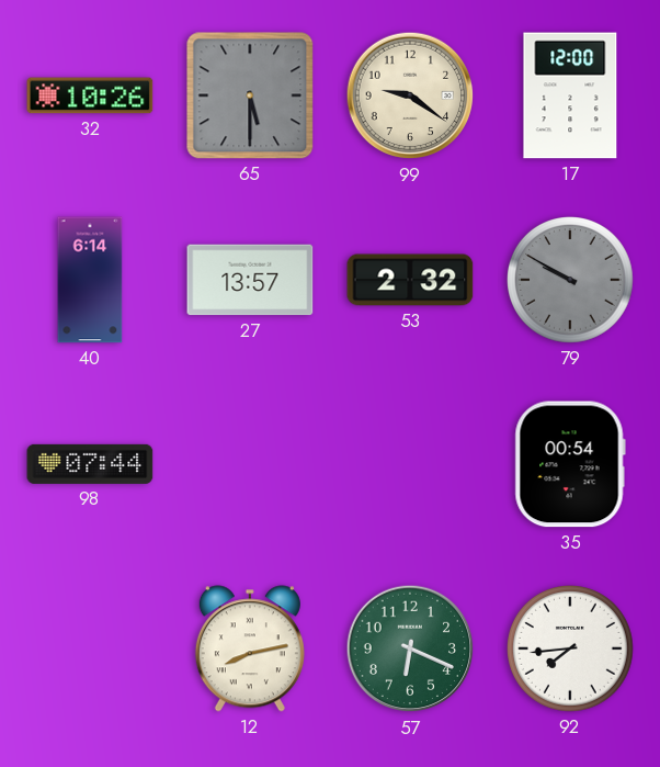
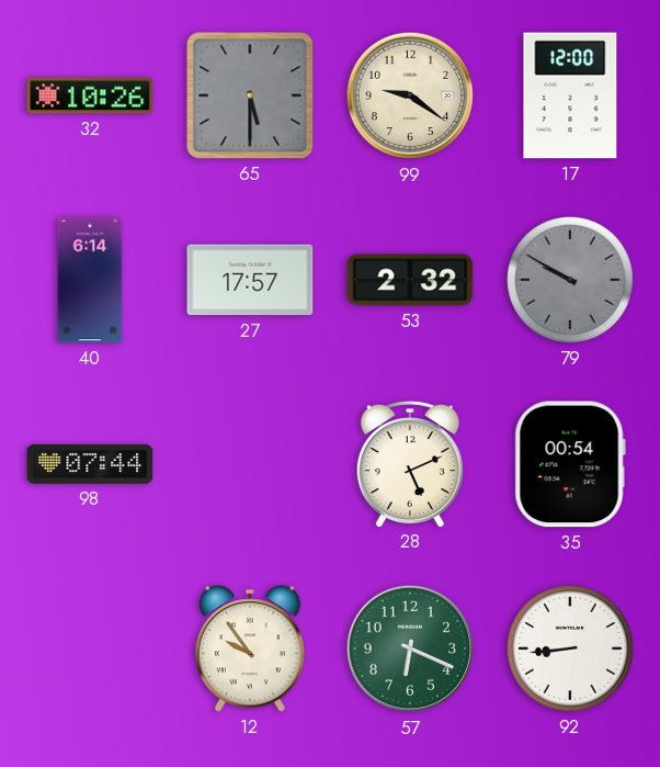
27: 13:57 -> 17:57 (250, 280)
28: none -> 5:11 (410, 464)
12: 8:13 -> 9:54 (250, 648)
92: 7:44 -> 8:44 (571, 650)
